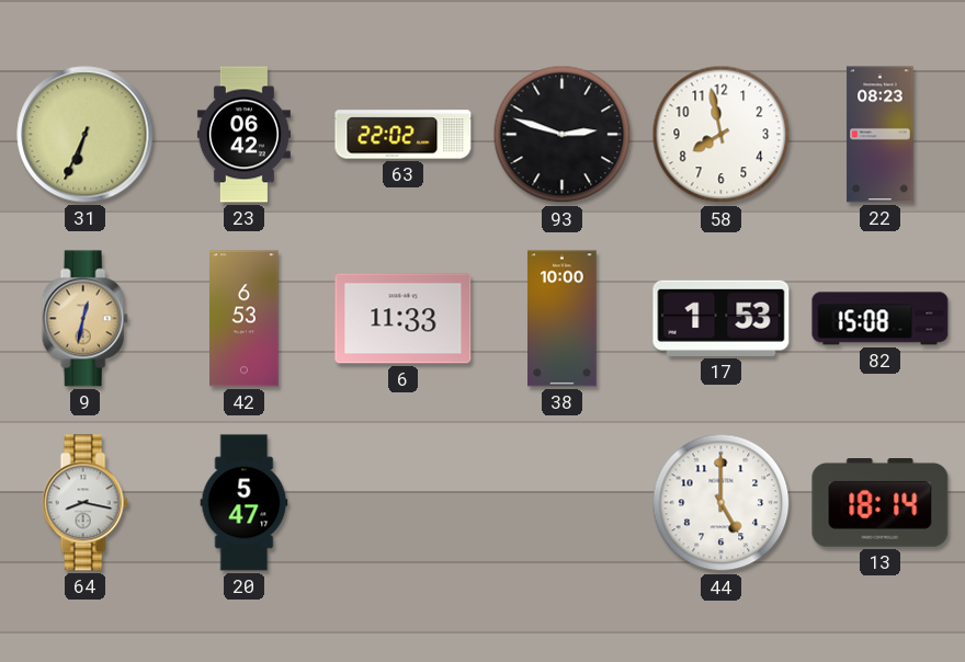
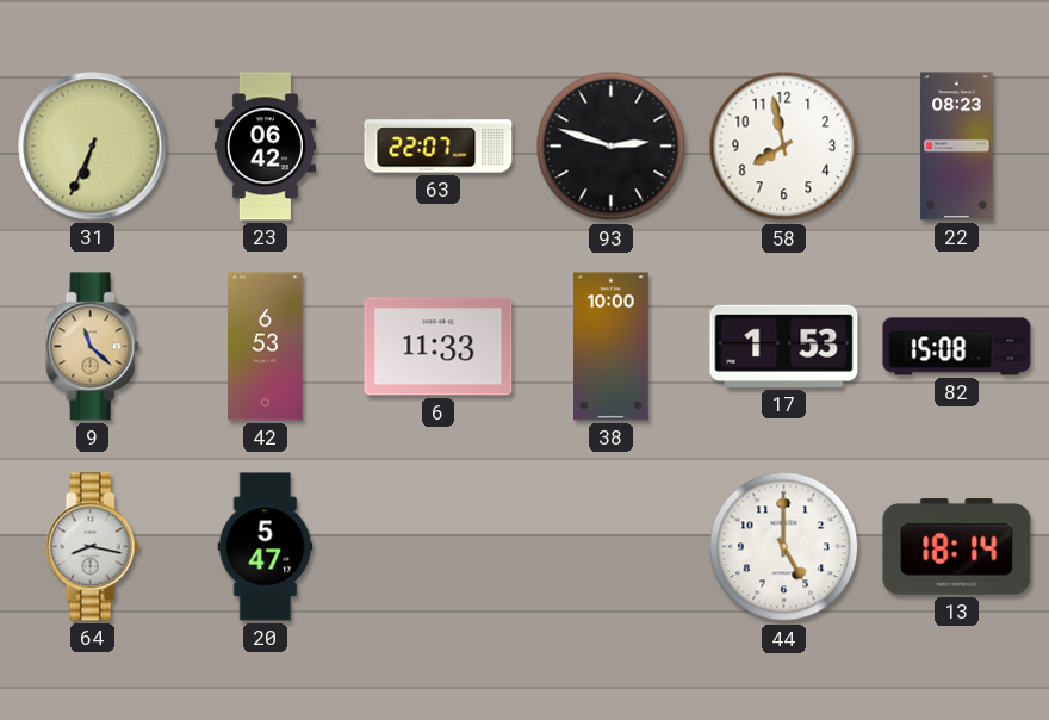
63: 22:02 -> 22:07 (439, 147)
9: 12:32 -> 11:22 (92, 347)
